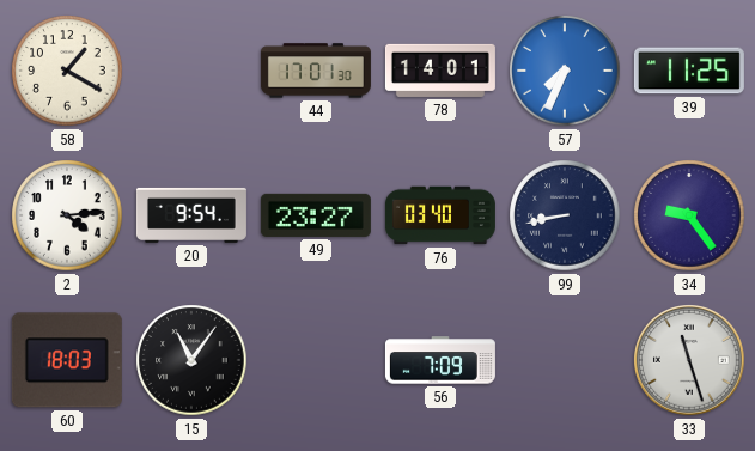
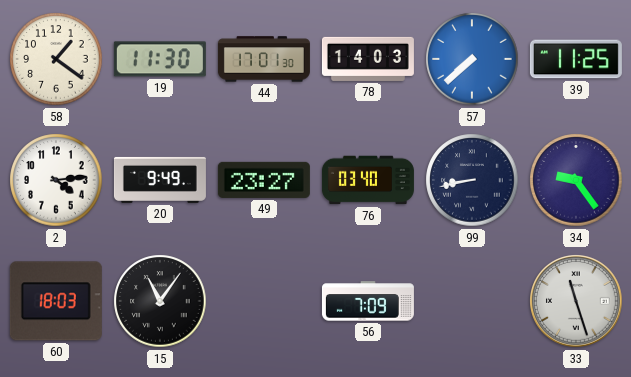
58: 1:20 -> 1:21 (56, 59)
19: none -> 11:30 (160, 59)
78: 14:01 -> 14:03 (368, 59)
57: 7:34 -> 7:38 (472, 59)
20: 9:54 -> 9:49 (160, 180)
